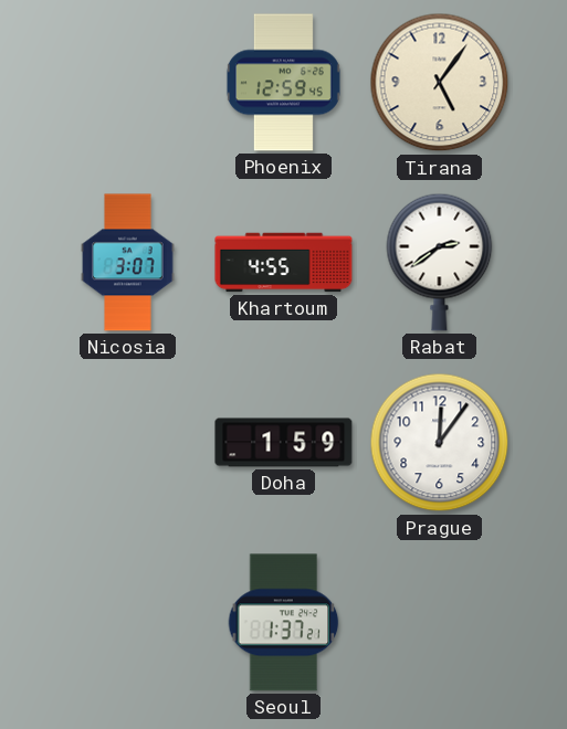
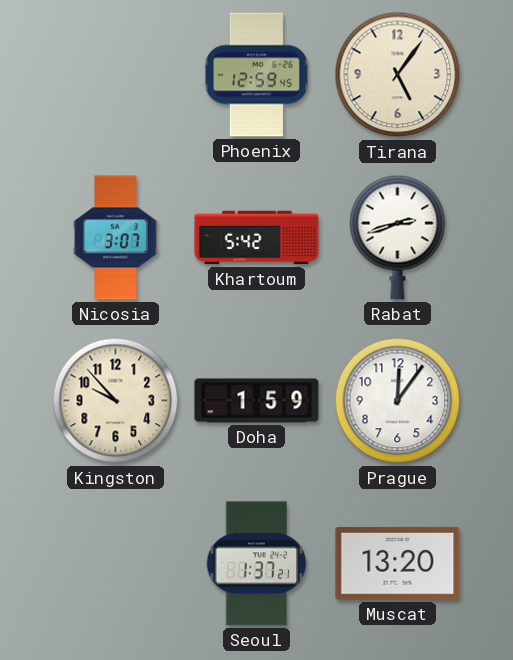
Khartoum: 4:55 -> 5:42 (257, 238)
Rabat: 2:39 -> 2:42 (398, 237)
Kingston: none -> 9:53 (116, 401)
Muscat: none -> 13:20 (398, 563)
